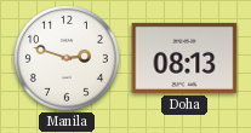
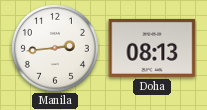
Manila: 2:48 -> 2:44 (55, 48)
